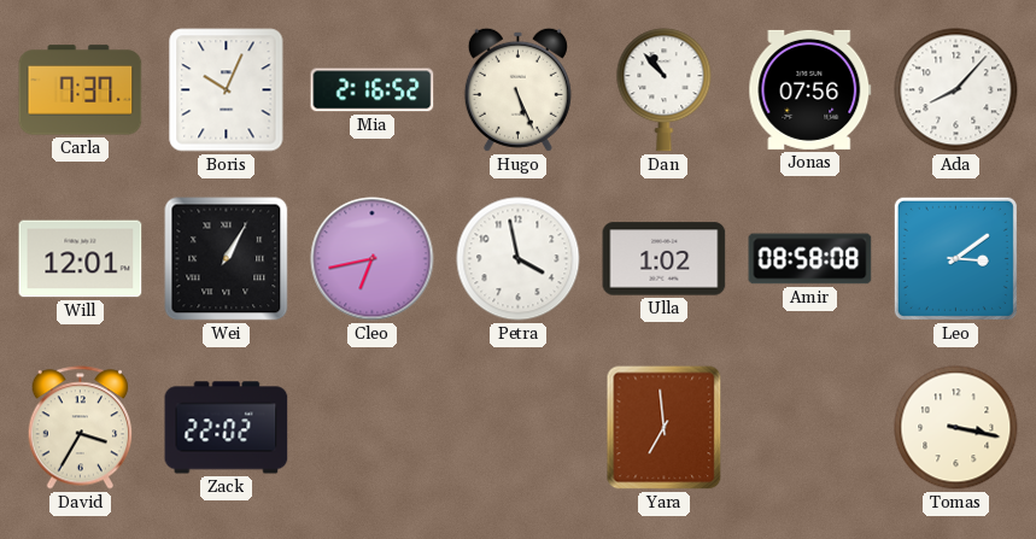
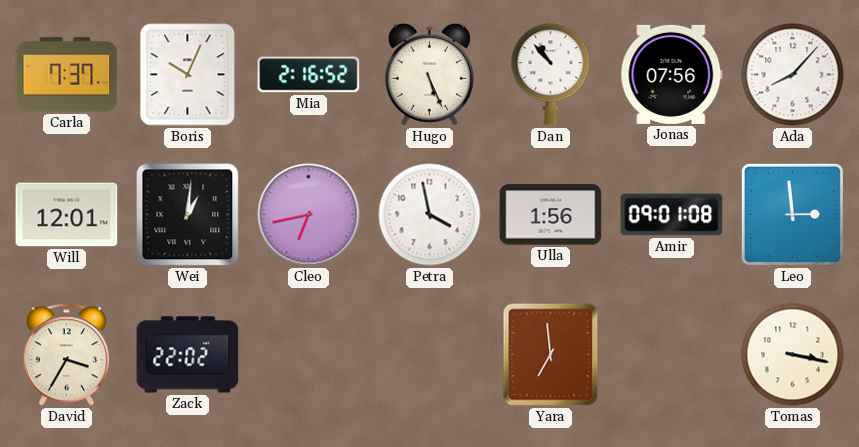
Wei: 1:05 -> 1:01 (188, 215)
Ulla: 1:02 -> 1:56 (551, 215)
Amir: 08:58 -> 09:01 (672, 215)
Leo: 3:09 -> 2:59 (792, 214)
